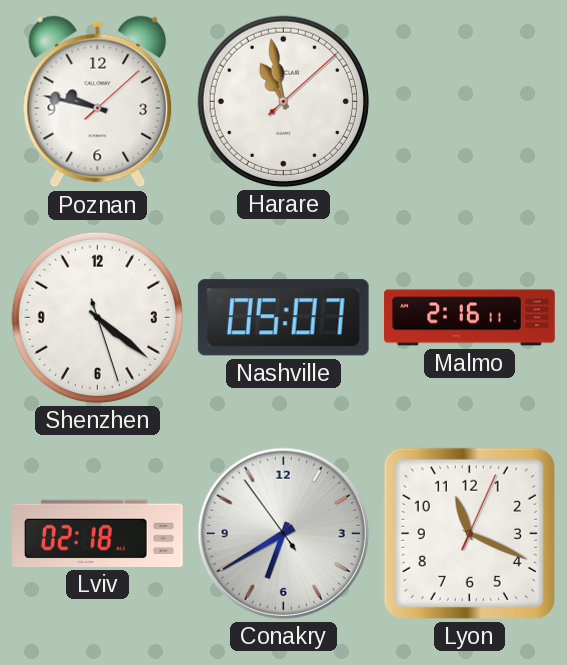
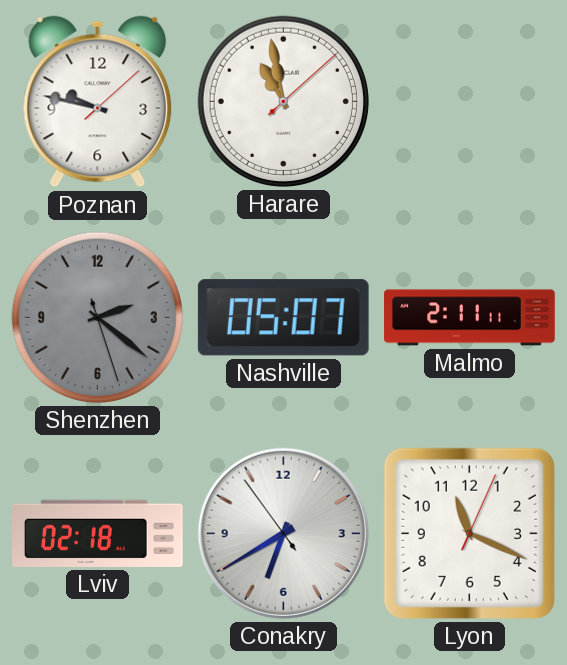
Shenzhen: 4:21 -> 2:21 (97, 317)
Shenzhen dial: white -> grey (97, 317)
Malmo: 2:16 -> 2:11 (470, 318)
